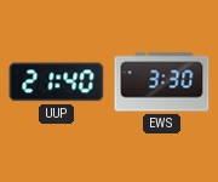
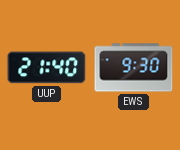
EWS: 3:30 -> 9:30 (134, 68)
